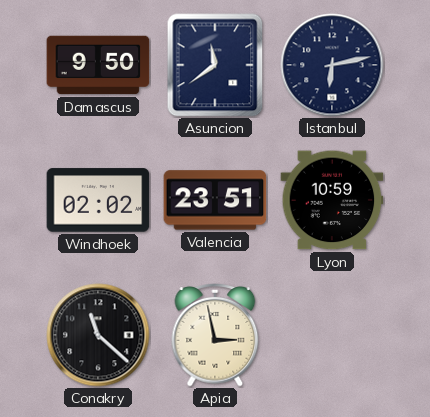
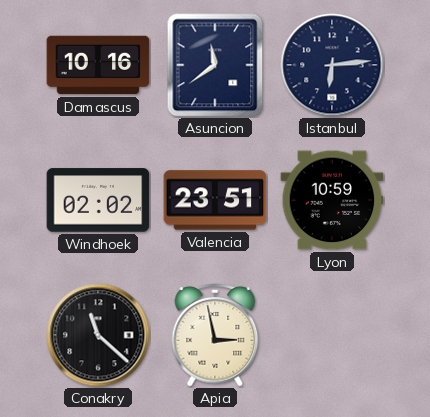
Damascus: 9:50 -> 10:16 (98, 65)
Istanbul: 6:13 -> 6:14 (332, 65)
